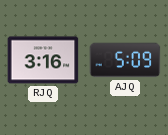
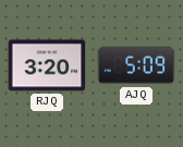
RJQ: 3:16 -> 3:20 (47, 65)
